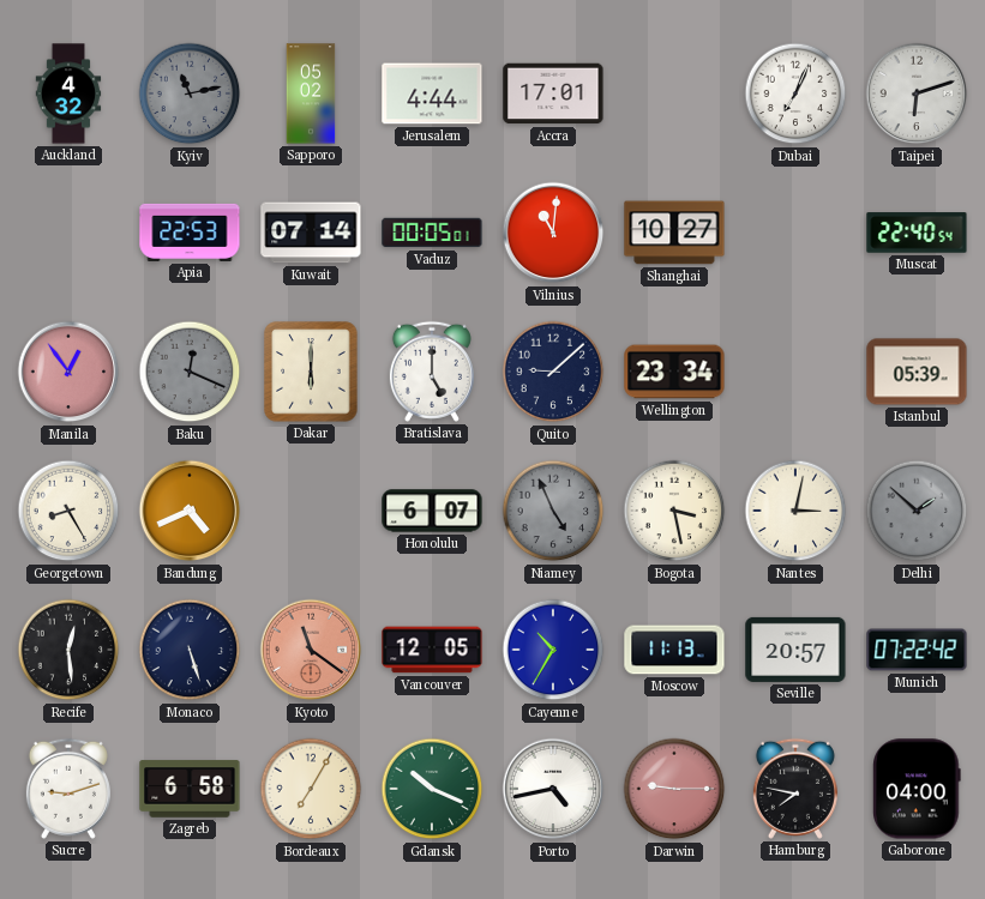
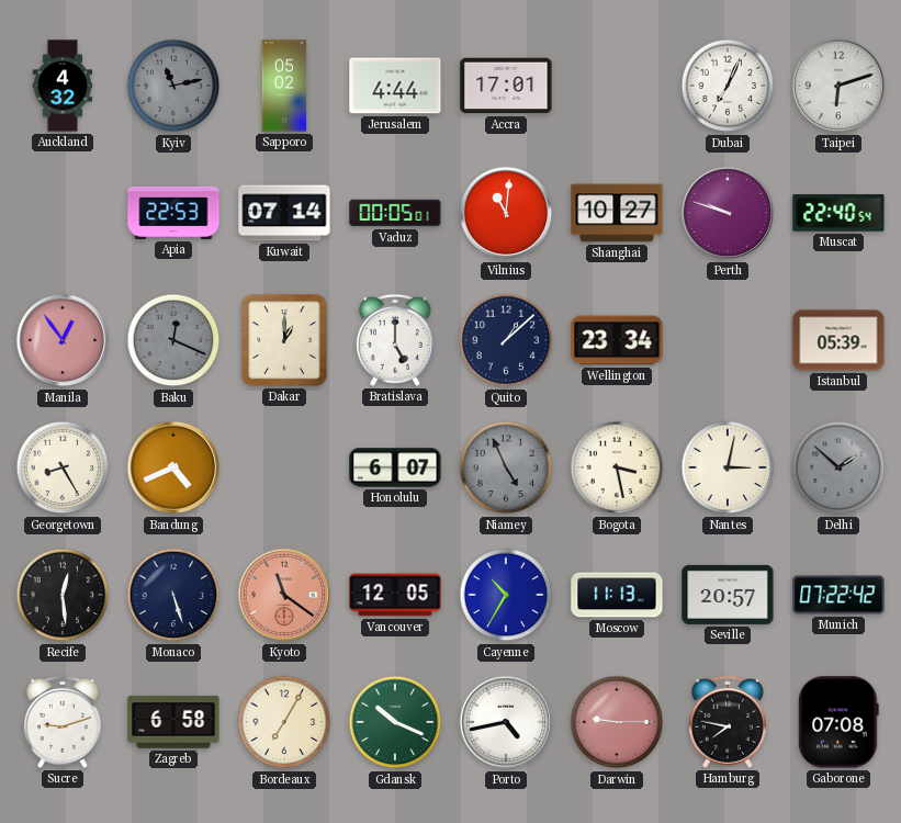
Perth: none -> 9:48 (728, 213)
Dakar: 6:00 -> 1:00 (284, 340)
Quito: 9:08 -> 1:08 (506, 340)
Gaborone: 04:00 -> 07:08 (838, 722)
